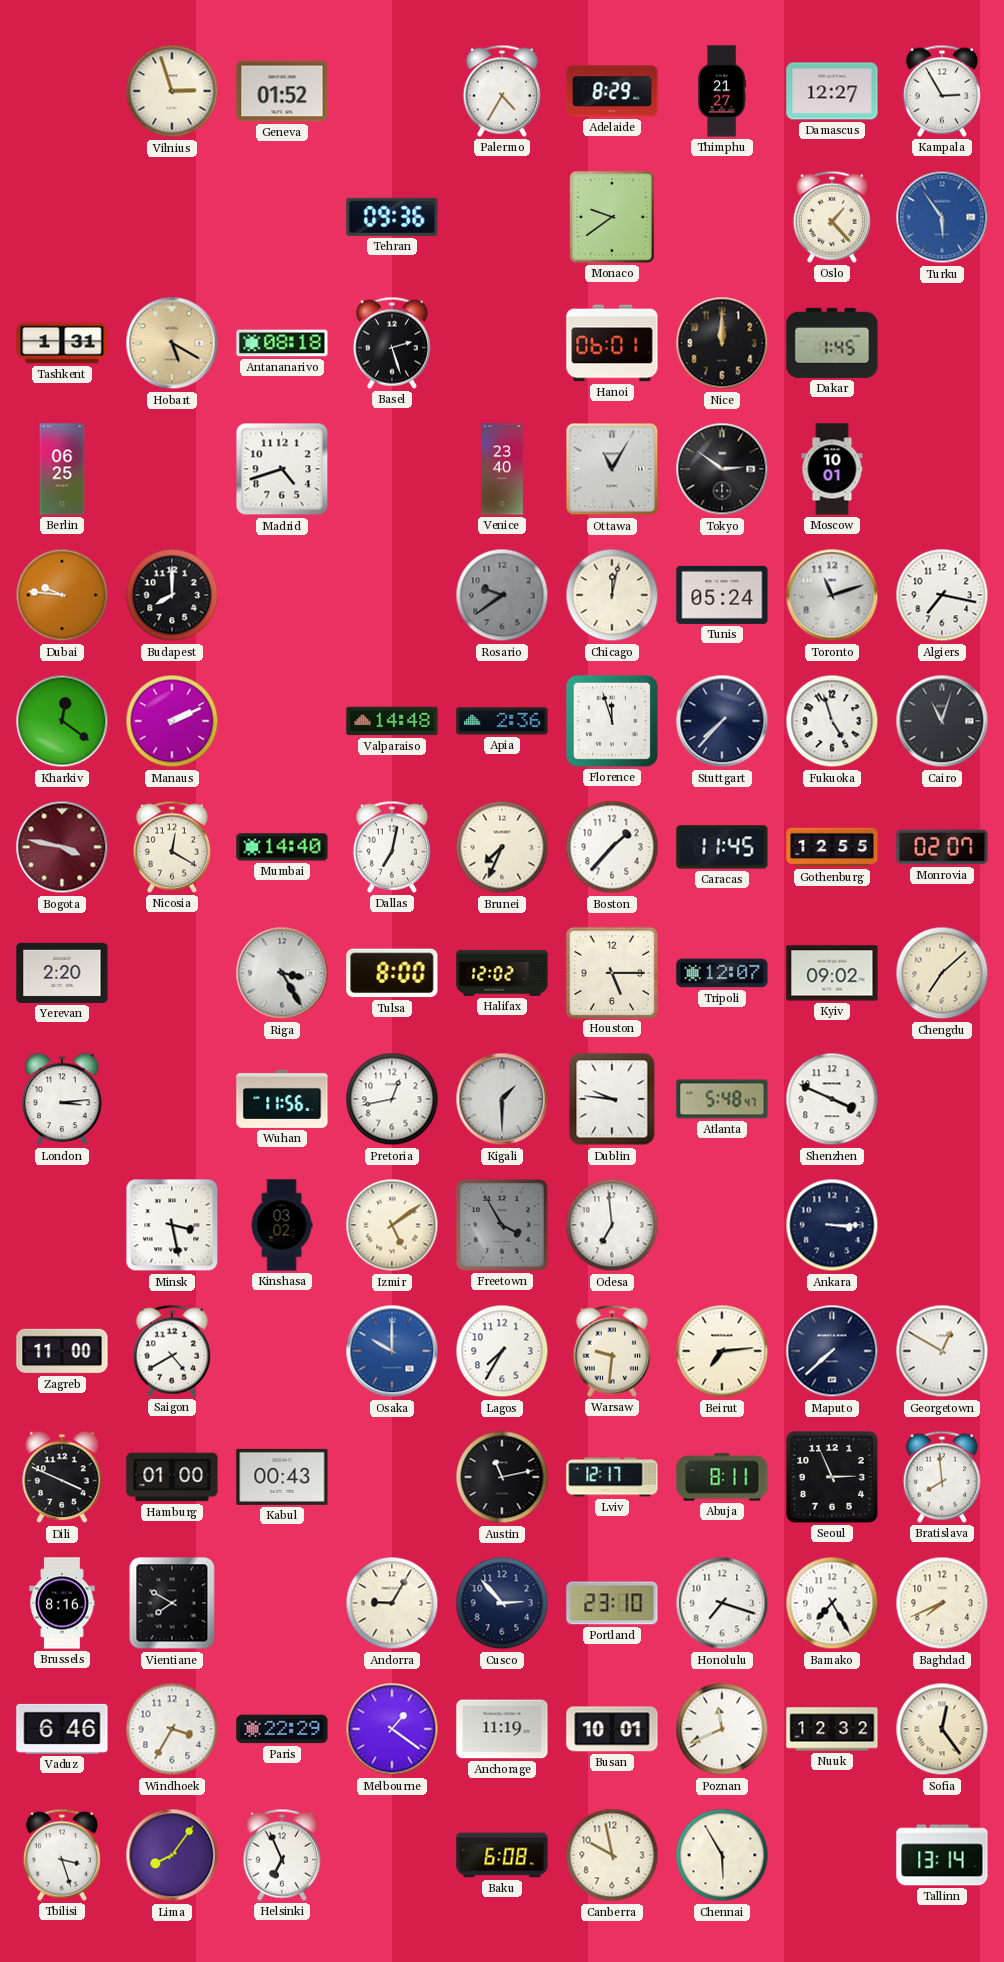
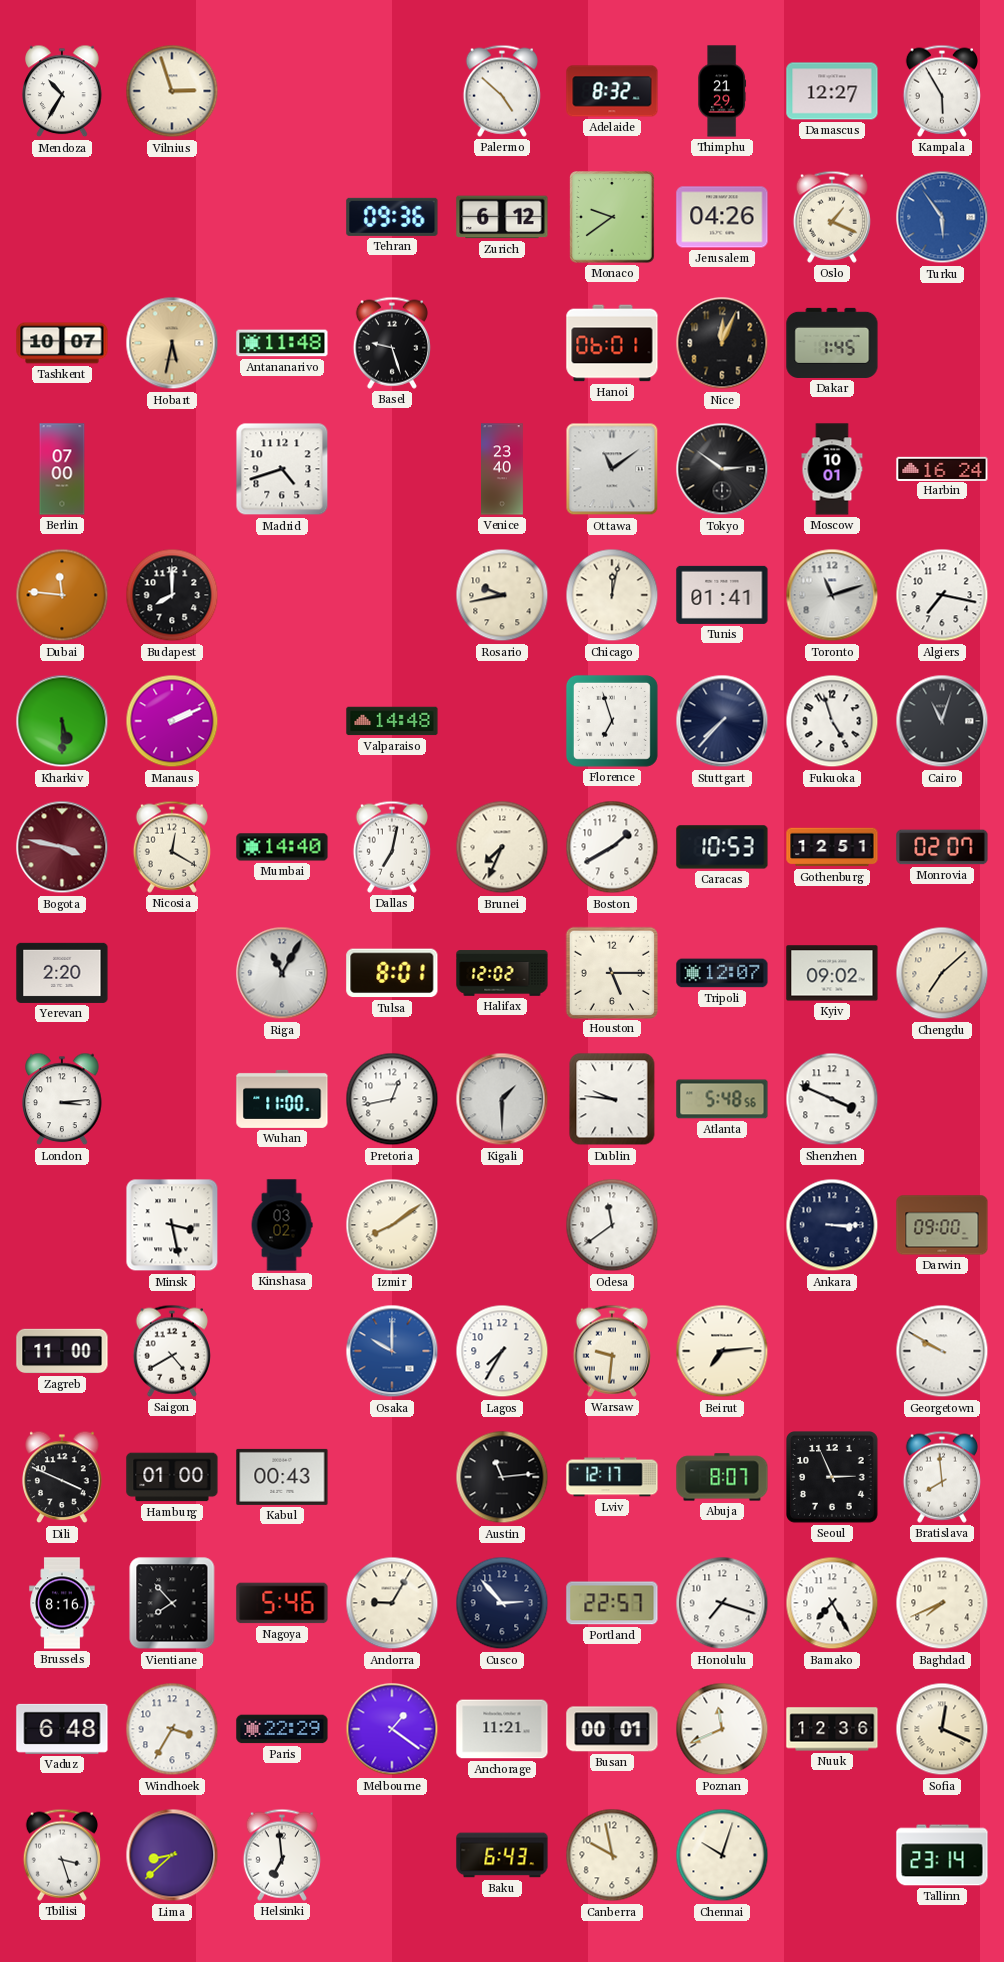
Mendoza: none -> 10:35 (62, 91)
Geneva: 01:52 -> none (282, 91)
Palermo: 4:35 -> 4:52 (502, 91)
Adelaide: 8:29 -> 8:32 (612, 91)
Thimphu: 21:27 -> 21:29 (722, 91)
Kampala: 2:55 -> 5:55 (942, 91)
Zurich: none -> 6:12 (502, 217)
Jerusalem: none -> 04:26 (722, 217)
Oslo: 1:23 -> 1:19 (832, 217)
Tashkent: 1:31 -> 10:07 (62, 343)
Hobart: 5:20 -> 5:32 (172, 343)
Antananarivo: 08:18 -> 11:48 (282, 343)
Basel: 2:27 -> 9:27 (392, 343)
Nice: 12:00 -> 12:04 (722, 343)
Berlin: 06:25 -> 07:00 (62, 469)
Ottawa: 11:05 -> 11:09 (612, 469)
Harbin: none -> 16:24 (942, 468)
Dubai: 9:46 -> 11:46 (62, 595)
Rosario: 9:39 -> 9:43 (502, 595)
Rosario dial: grey -> cream (502, 595)
Tunis: 05:24 -> 01:41 (722, 595)
Kharkiv: 12:21 -> 5:30 (62, 721)
Apia: 2:36 -> none (502, 721)
Florence: 11:57 -> 6:57 (612, 721)
Boston: 1:37 -> 1:40 (612, 847)
Caracas: 11:45 -> 10:53 (722, 847)
Gothenburg: 12:55 -> 12:51 (832, 847)
Riga: 3:25 -> 11:05 (282, 973)
Tulsa: 8:00 -> 8:01 (392, 973)
Wuhan: 11:56 -> 11:00 (282, 1099)
Atlanta: 5:48:47 -> 5:48:56 (722, 1099)
Izmir: 5:09 -> 8:09 (392, 1225)
Freetown: 3:55 -> none (503, 1226)
Odesa: 6:59 -> 11:39 (612, 1225)
Darwin: none -> 09:00 (942, 1225)
Maputo: 7:38 -> none (832, 1351)
Georgetown: 12:50 -> 9:50 (942, 1351)
Austin: 11:13 -> 11:14 (502, 1477)
Abuja: 8:11 -> 8:07 (722, 1477)
Vientiane: 7:50 -> 7:53 (172, 1603)
Nagoya: none -> 5:46 (282, 1603)
Portland: 23:10 -> 22:57 (612, 1603)
Vaduz: 6:46 -> 6:48 (62, 1729)
Anchorage: 11:19 -> 11:21 (502, 1729)
Busan: 10:01 -> 00:01 (612, 1729)
Nuuk: 12:32 -> 12:36 (832, 1729)
Sofia: 12:24 -> 12:19 (942, 1729)
Lima: 8:06 -> 8:38 (172, 1855)
Helsinki: 6:56 -> 6:59 (282, 1855)
Baku: 6:08 -> 6:43 (502, 1855)
Chennai: 5:55 -> 10:03 (722, 1855)
Tallinn: 13:14 -> 23:14 (942, 1855)
